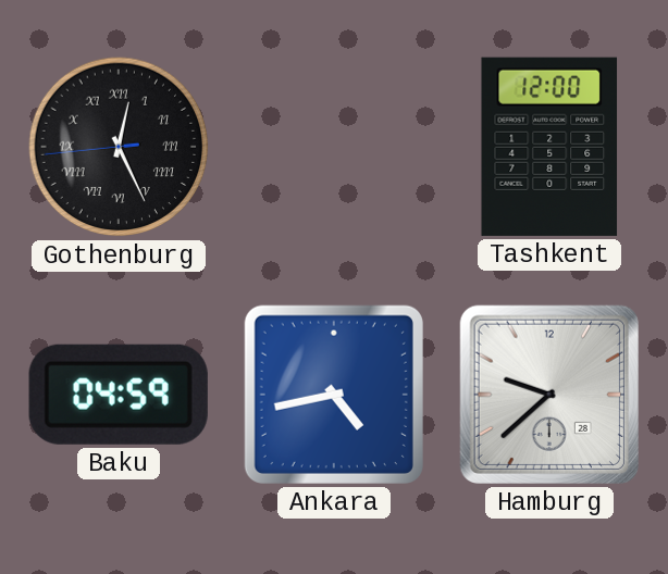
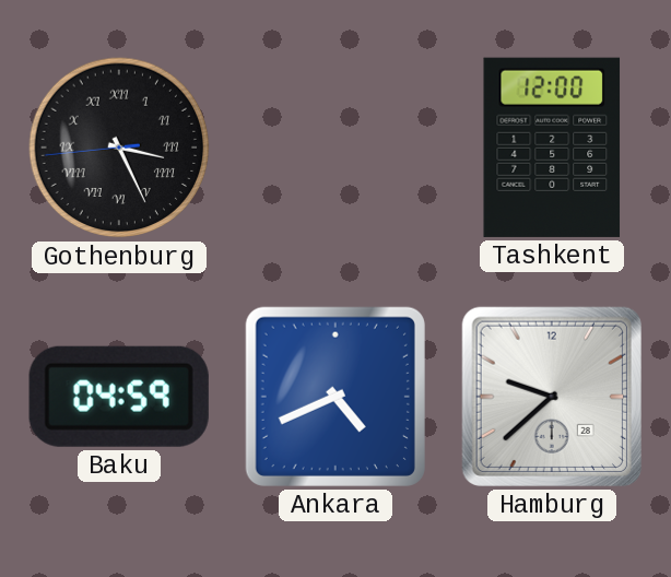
Gothenburg: 12:25 -> 3:25 (119, 148)
Ankara: 4:43 -> 4:41 (335, 397)
